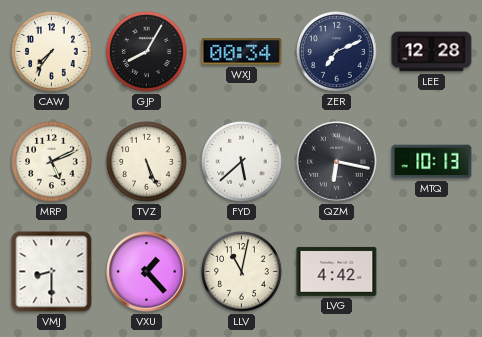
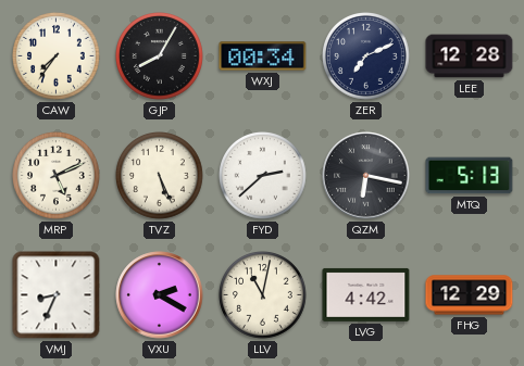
FYD: 5:38 -> 2:38 (263, 176)
MTQ: 10:13 -> 5:13 (470, 176)
VMJ: 8:30 -> 8:34 (57, 295)
VXU: 1:23 -> 2:20 (160, 295)
FHG: none -> 12:29 (470, 295)
